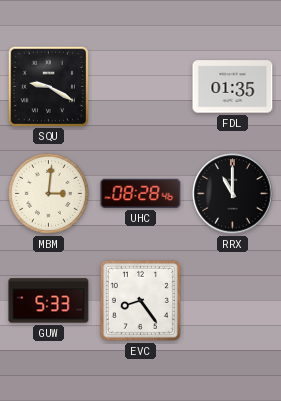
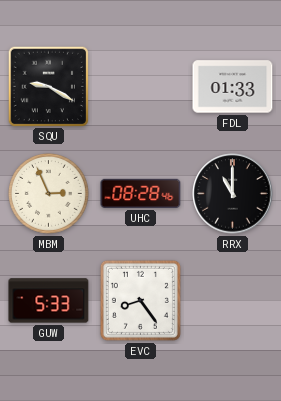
FDL: 01:35 -> 01:33 (233, 87)
MBM: 3:01 -> 2:56 (49, 194)
